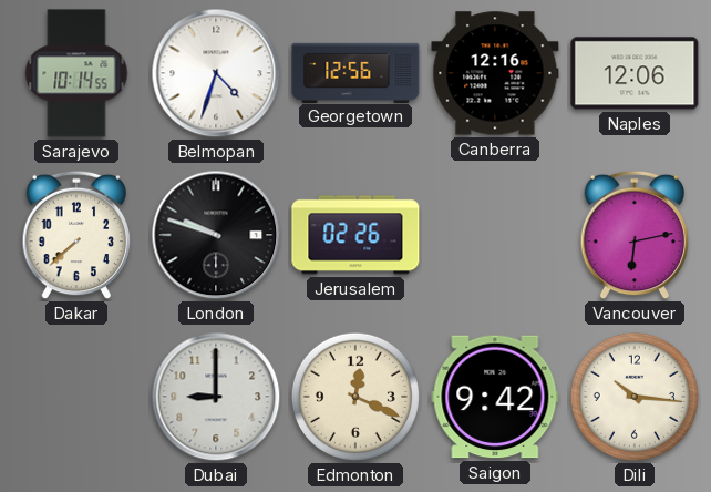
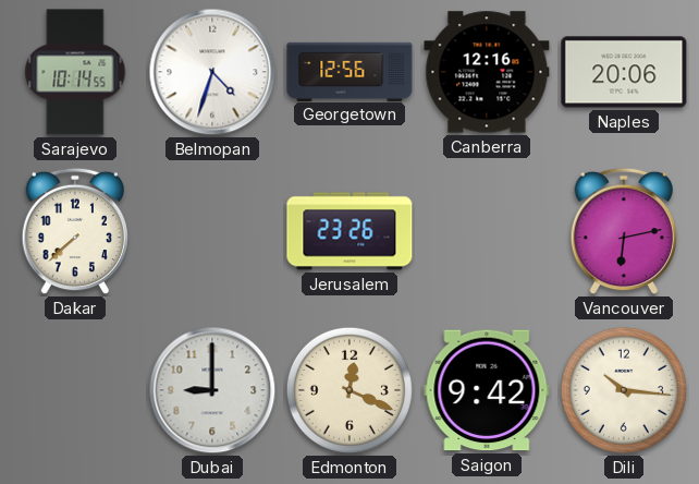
Naples: 12:06 -> 20:06 (624, 72)
London: 9:48 -> none (216, 235)
Jerusalem: 02:26 -> 23:26 (349, 231)
